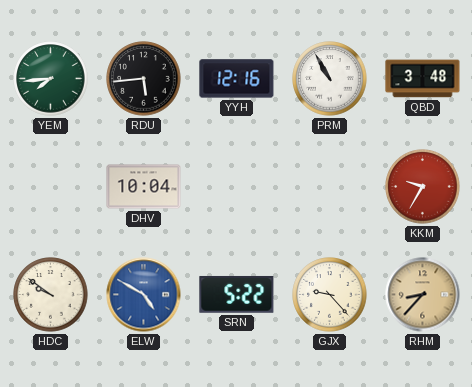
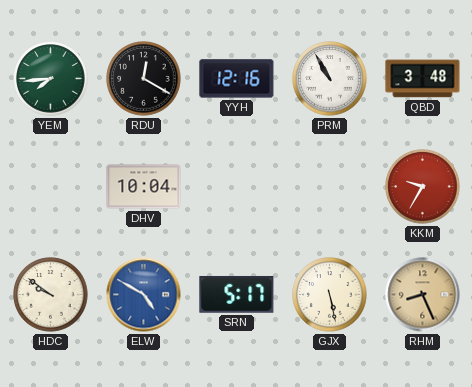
RDU: 5:44 -> 12:20 (144, 79)
SRN: 5:22 -> 5:17 (237, 295)
GJX: 9:23 -> 5:28 (330, 295)
RHM: 8:37 -> 8:26 (423, 295)
